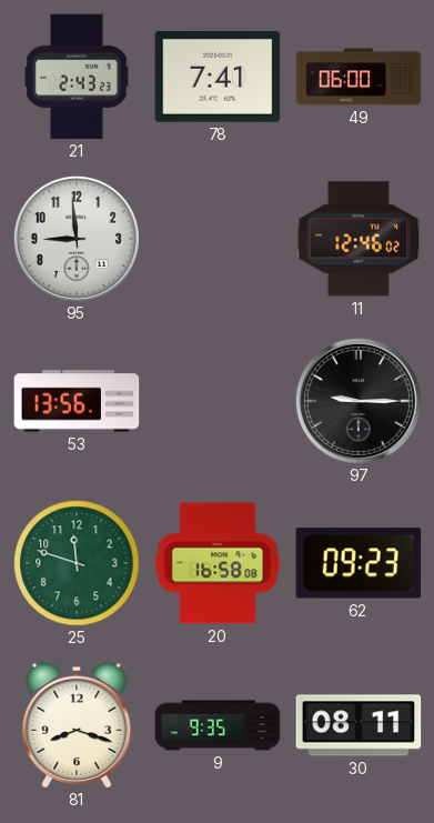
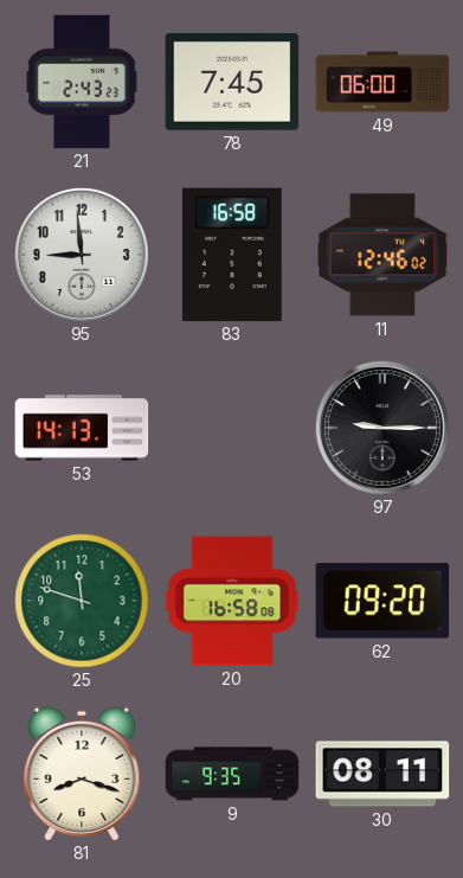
78: 7:41 -> 7:45 (232, 82)
83: none -> 16:58 (232, 255)
53: 13:56 -> 14:13 (82, 428)
62: 09:23 -> 09:20 (382, 601)
